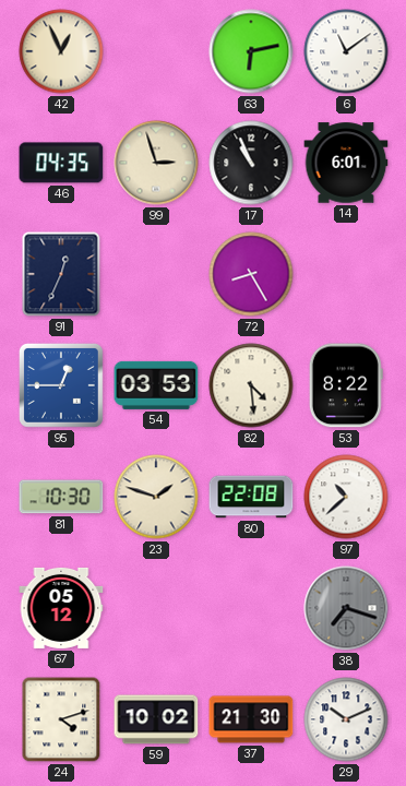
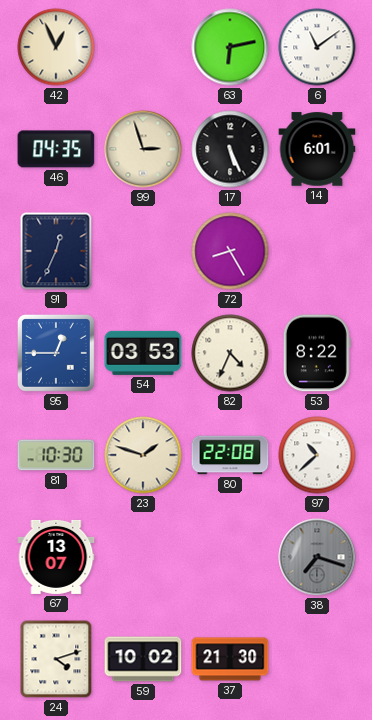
17: 10:56 -> 5:26 (230, 149)
82: 4:29 -> 4:34 (230, 353)
67: 05:12 -> 13:07 (56, 557)
29: 10:11 -> none (346, 719)
